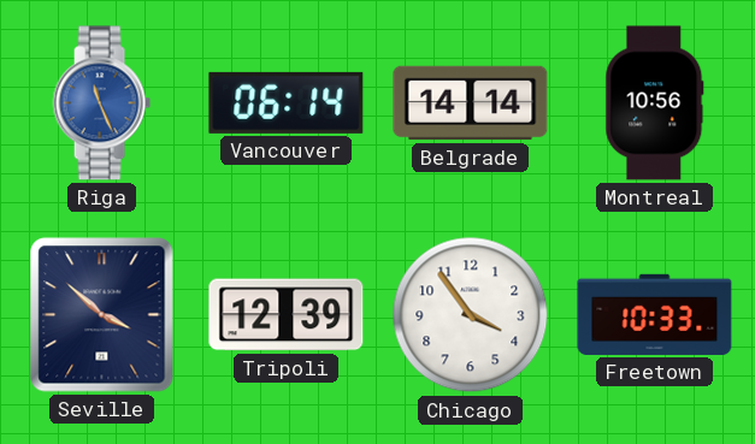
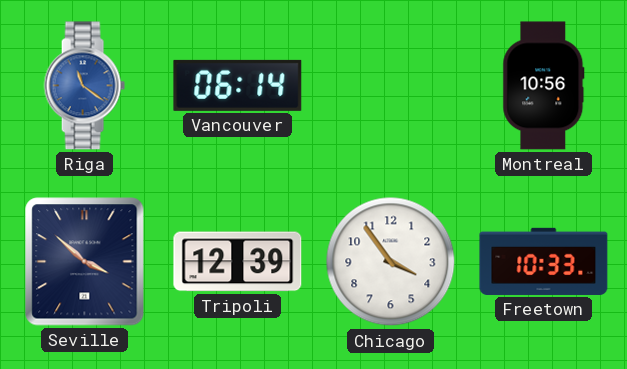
Riga: 11:26 -> 11:21 (84, 86)
Belgrade: 14:14 -> none (471, 103)
